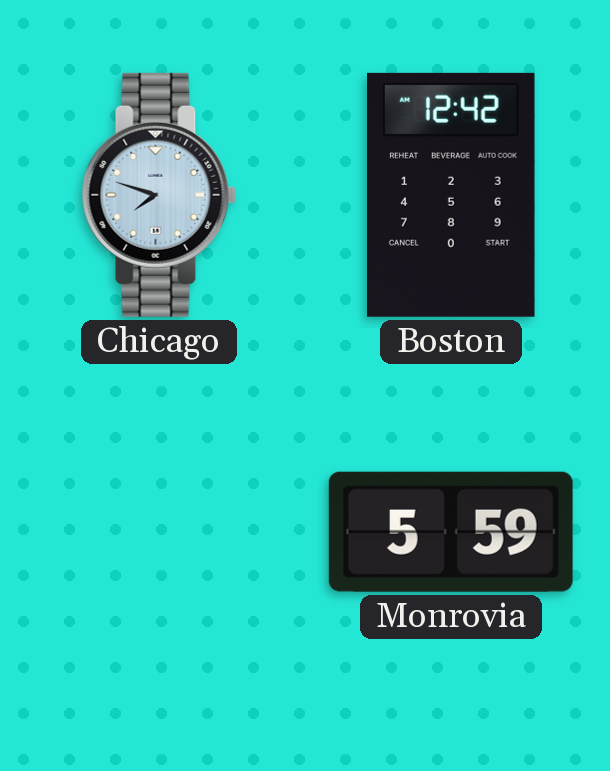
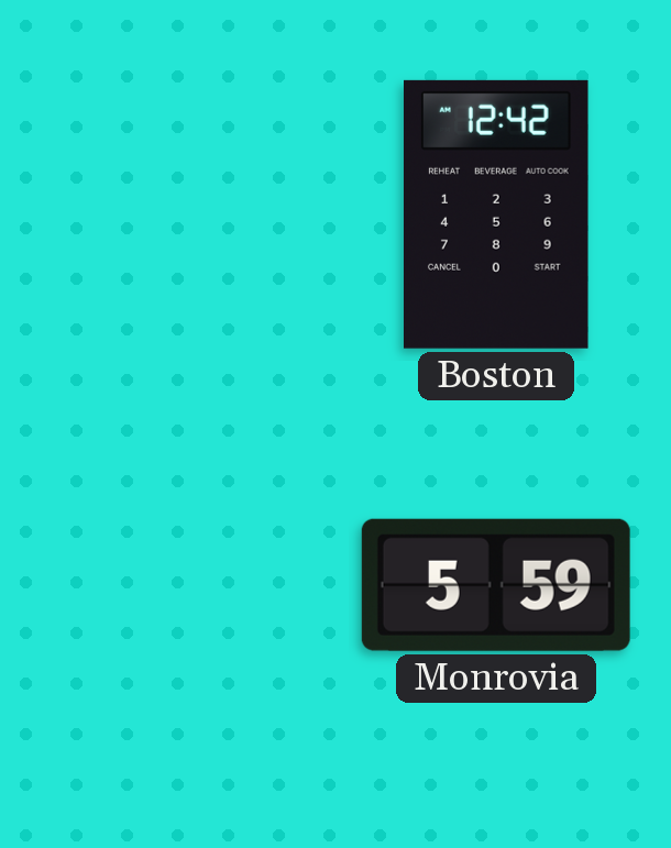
Chicago: 7:48 -> none (159, 195)
